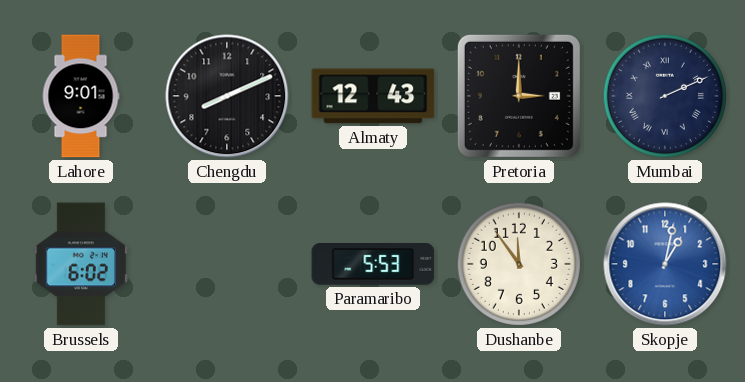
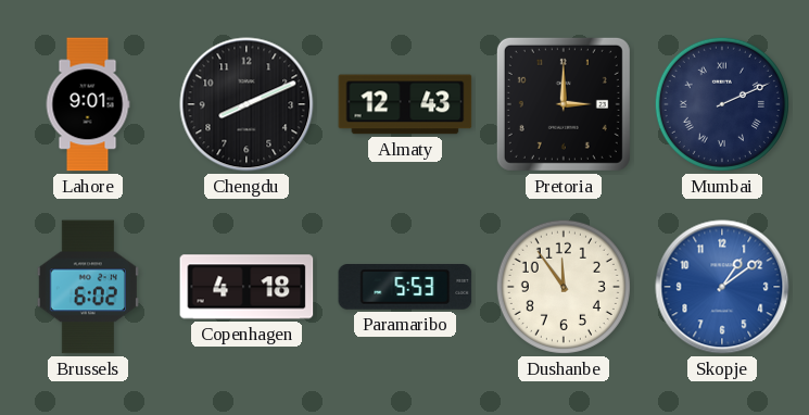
Copenhagen: none -> 4:18 (247, 287)
Skopje: 1:02 -> 1:09 (722, 287)
